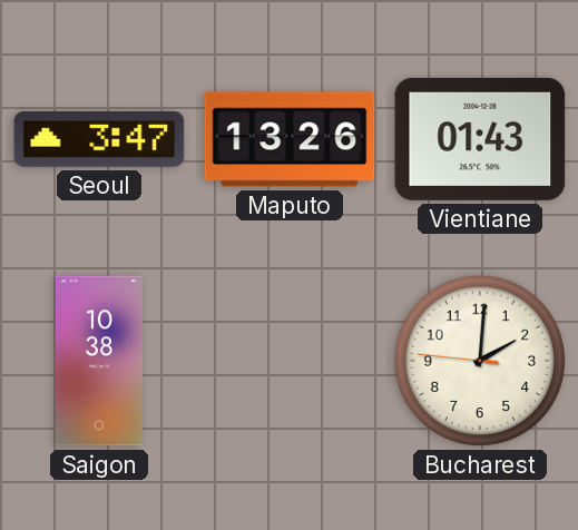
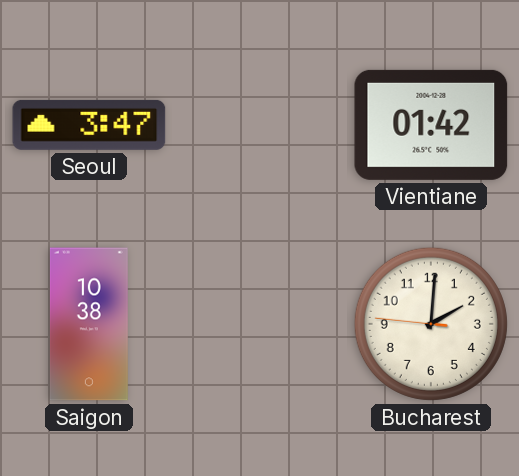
Maputo: 13:26 -> none (290, 139)
Vientiane: 01:43 -> 01:42 (431, 125)
